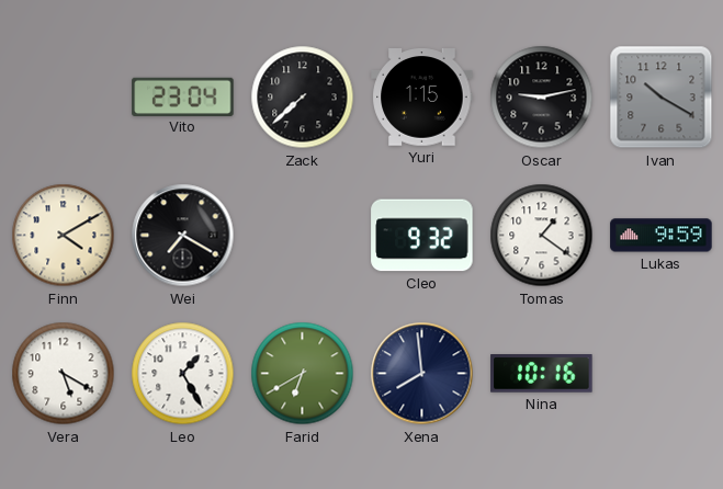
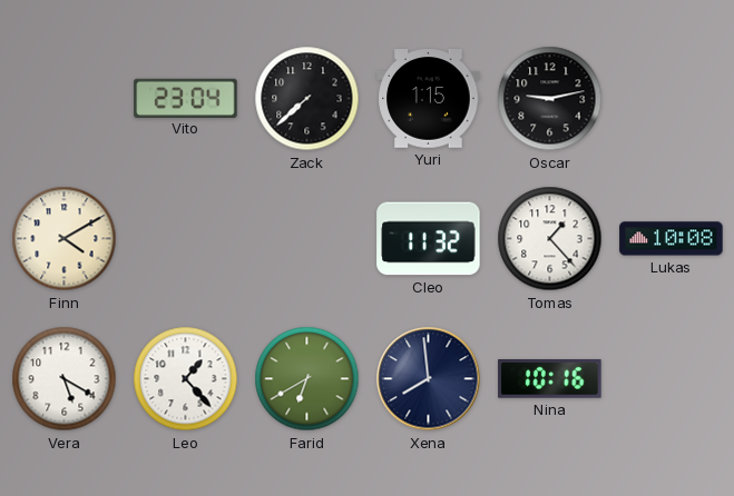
Ivan: 10:20 -> none (662, 98)
Wei: 7:20 -> none (183, 236)
Cleo: 9:32 -> 11:32 (429, 239)
Tomas: 1:21 -> 1:23 (550, 239)
Lukas: 9:59 -> 10:08 (672, 239)
Leo: 1:25 -> 1:23 (186, 379)
